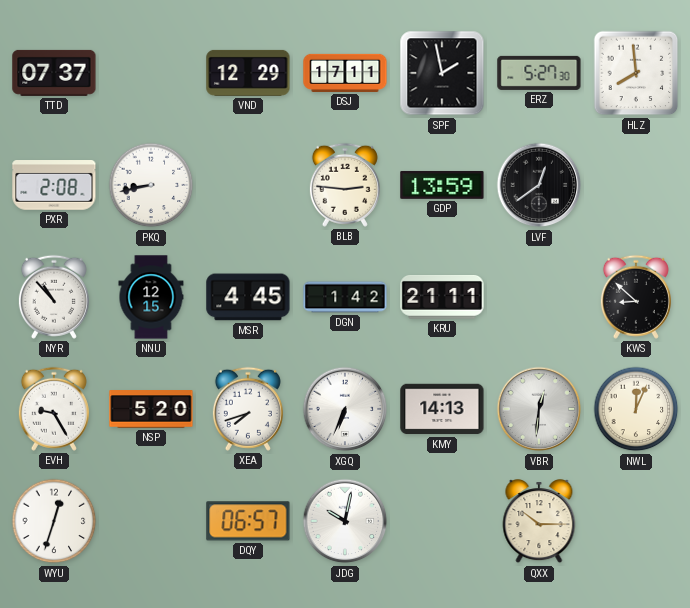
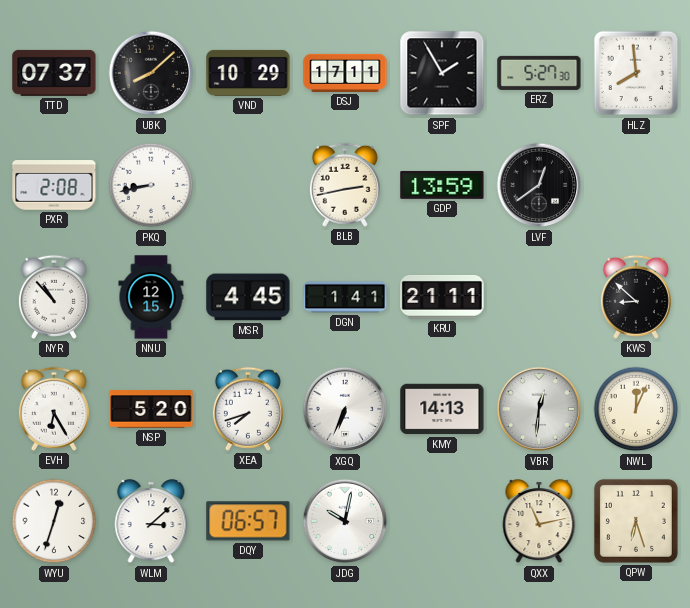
UBK: none -> 8:08 (151, 73)
VND: 12:29 -> 10:29 (248, 73)
SPF: 1:58 -> 1:55 (442, 73)
BLB: 2:46 -> 2:43 (345, 185)
DGN: 1:42 -> 1:41 (345, 297)
EVH: 9:25 -> 6:25 (54, 409)
WLM: none -> 3:08 (151, 522)
QXX: 10:15 -> 11:13 (539, 522)
QPW: none -> 6:27 (636, 521)
